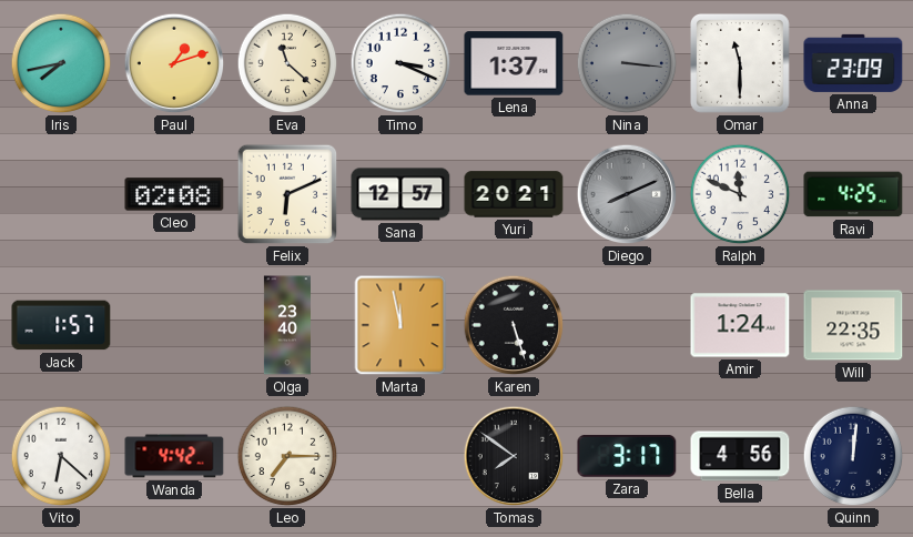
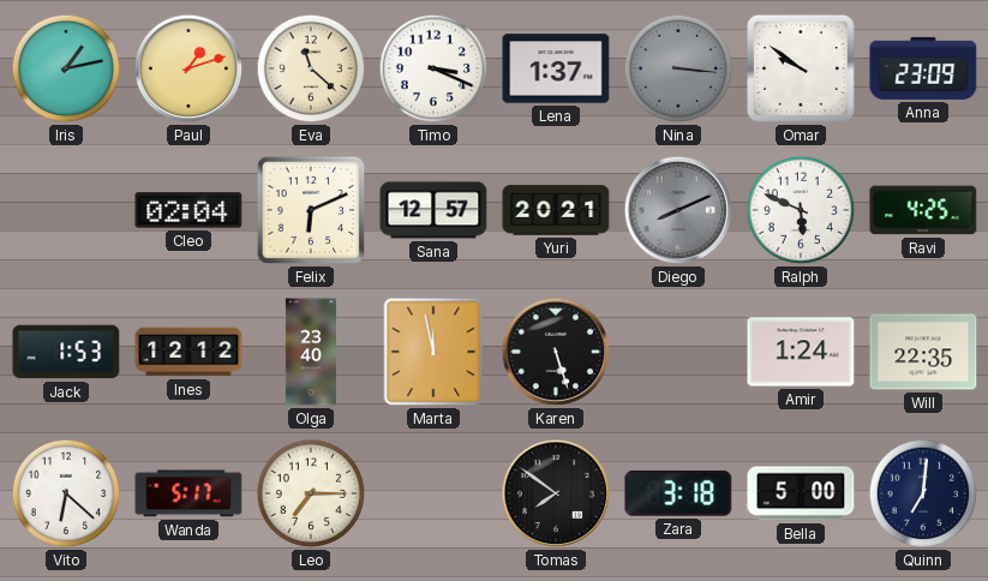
Iris: 7:43 -> 1:13 (66, 68)
Omar: 11:30 -> 9:51 (801, 68)
Cleo: 02:08 -> 02:04 (188, 210)
Ralph: 11:49 -> 5:49 (801, 210)
Jack: 1:57 -> 1:53 (66, 352)
Ines: none -> 12:12 (188, 352)
Wanda: 4:42 -> 5:17 (188, 493)
Zara: 3:17 -> 3:18 (678, 493)
Bella: 4:56 -> 5:00 (801, 493)
Quinn: 12:01 -> 7:01 (923, 493)
